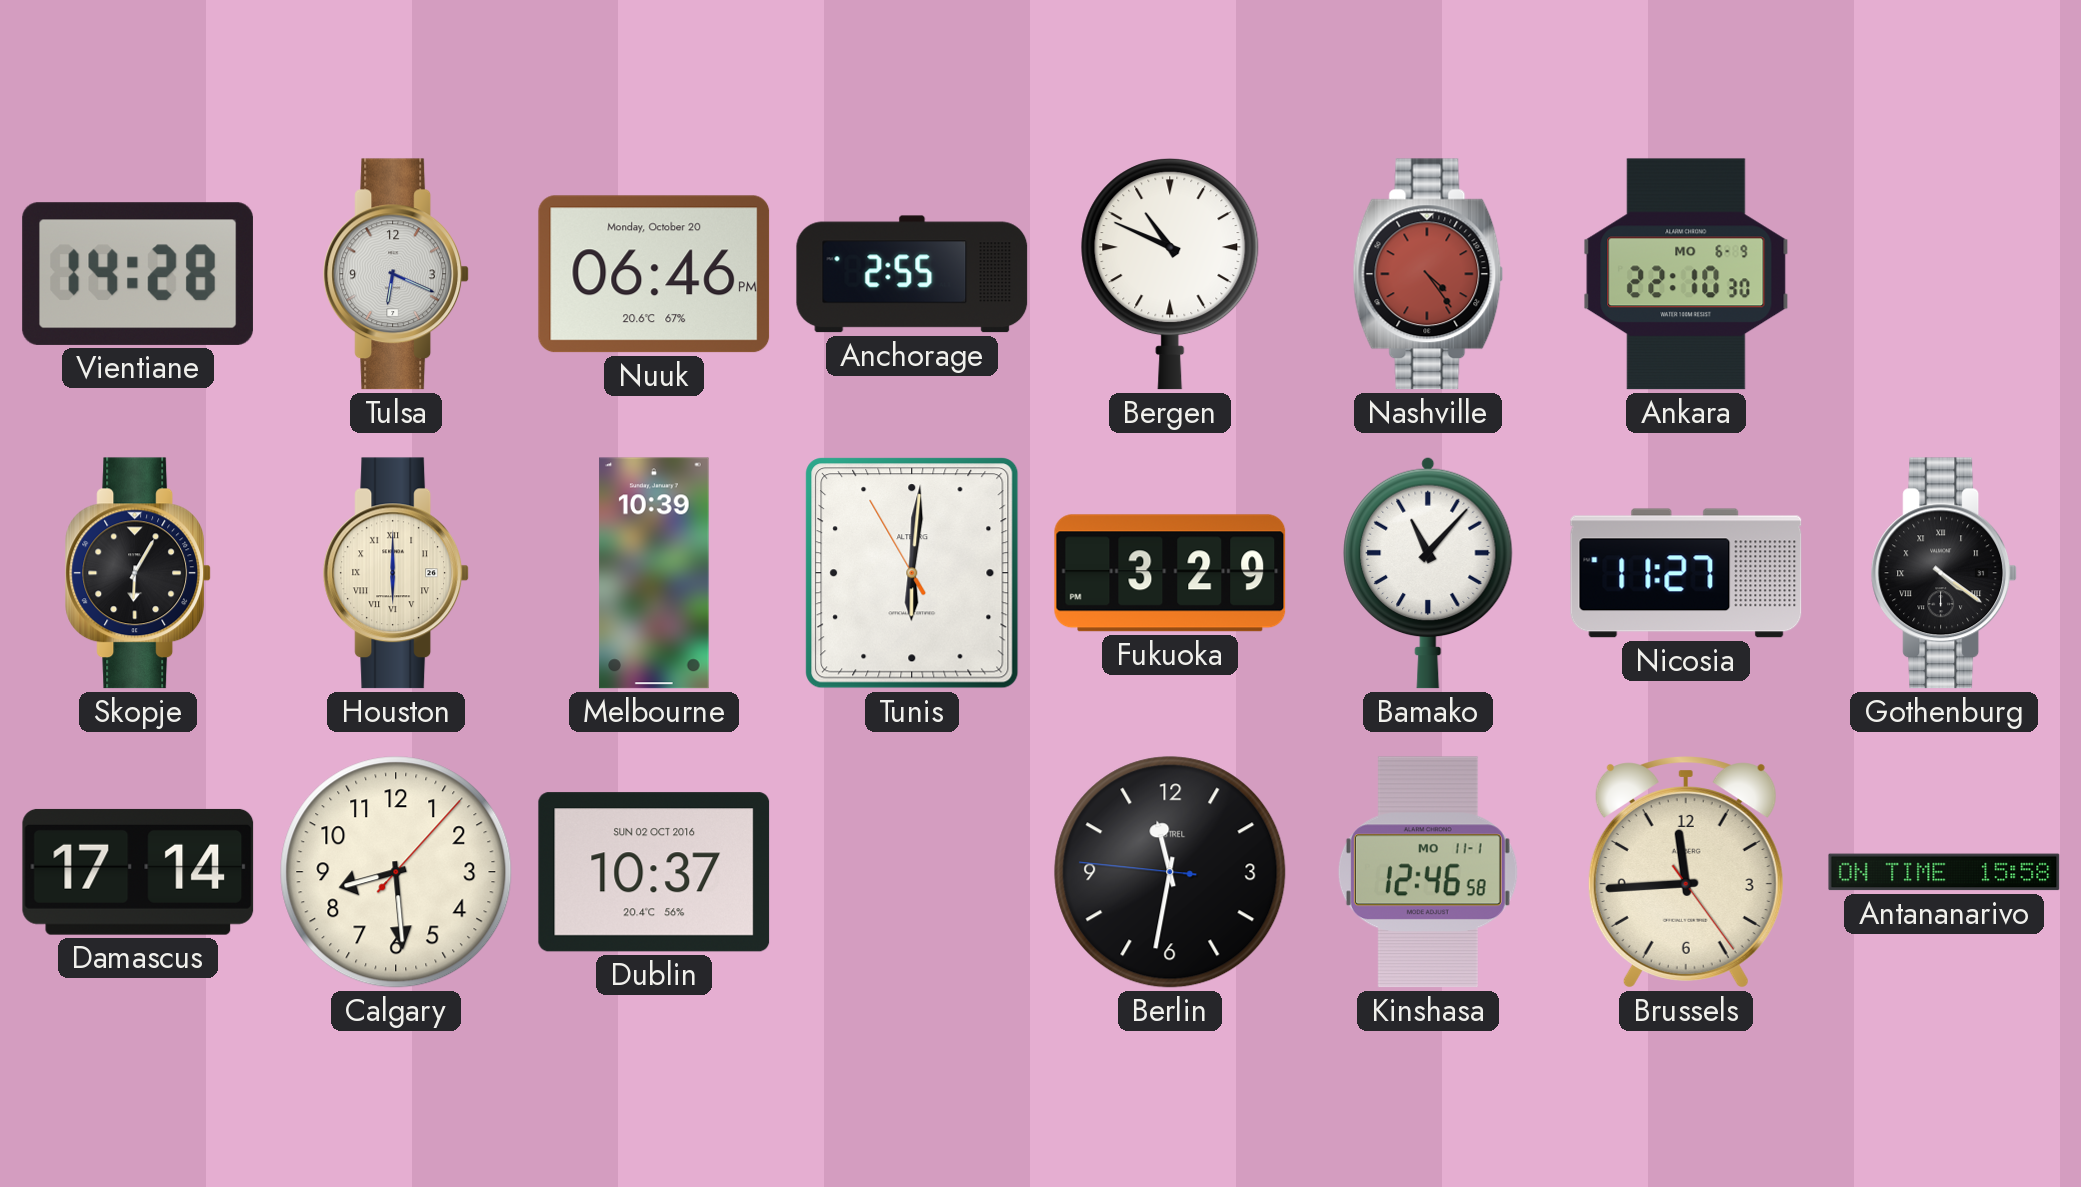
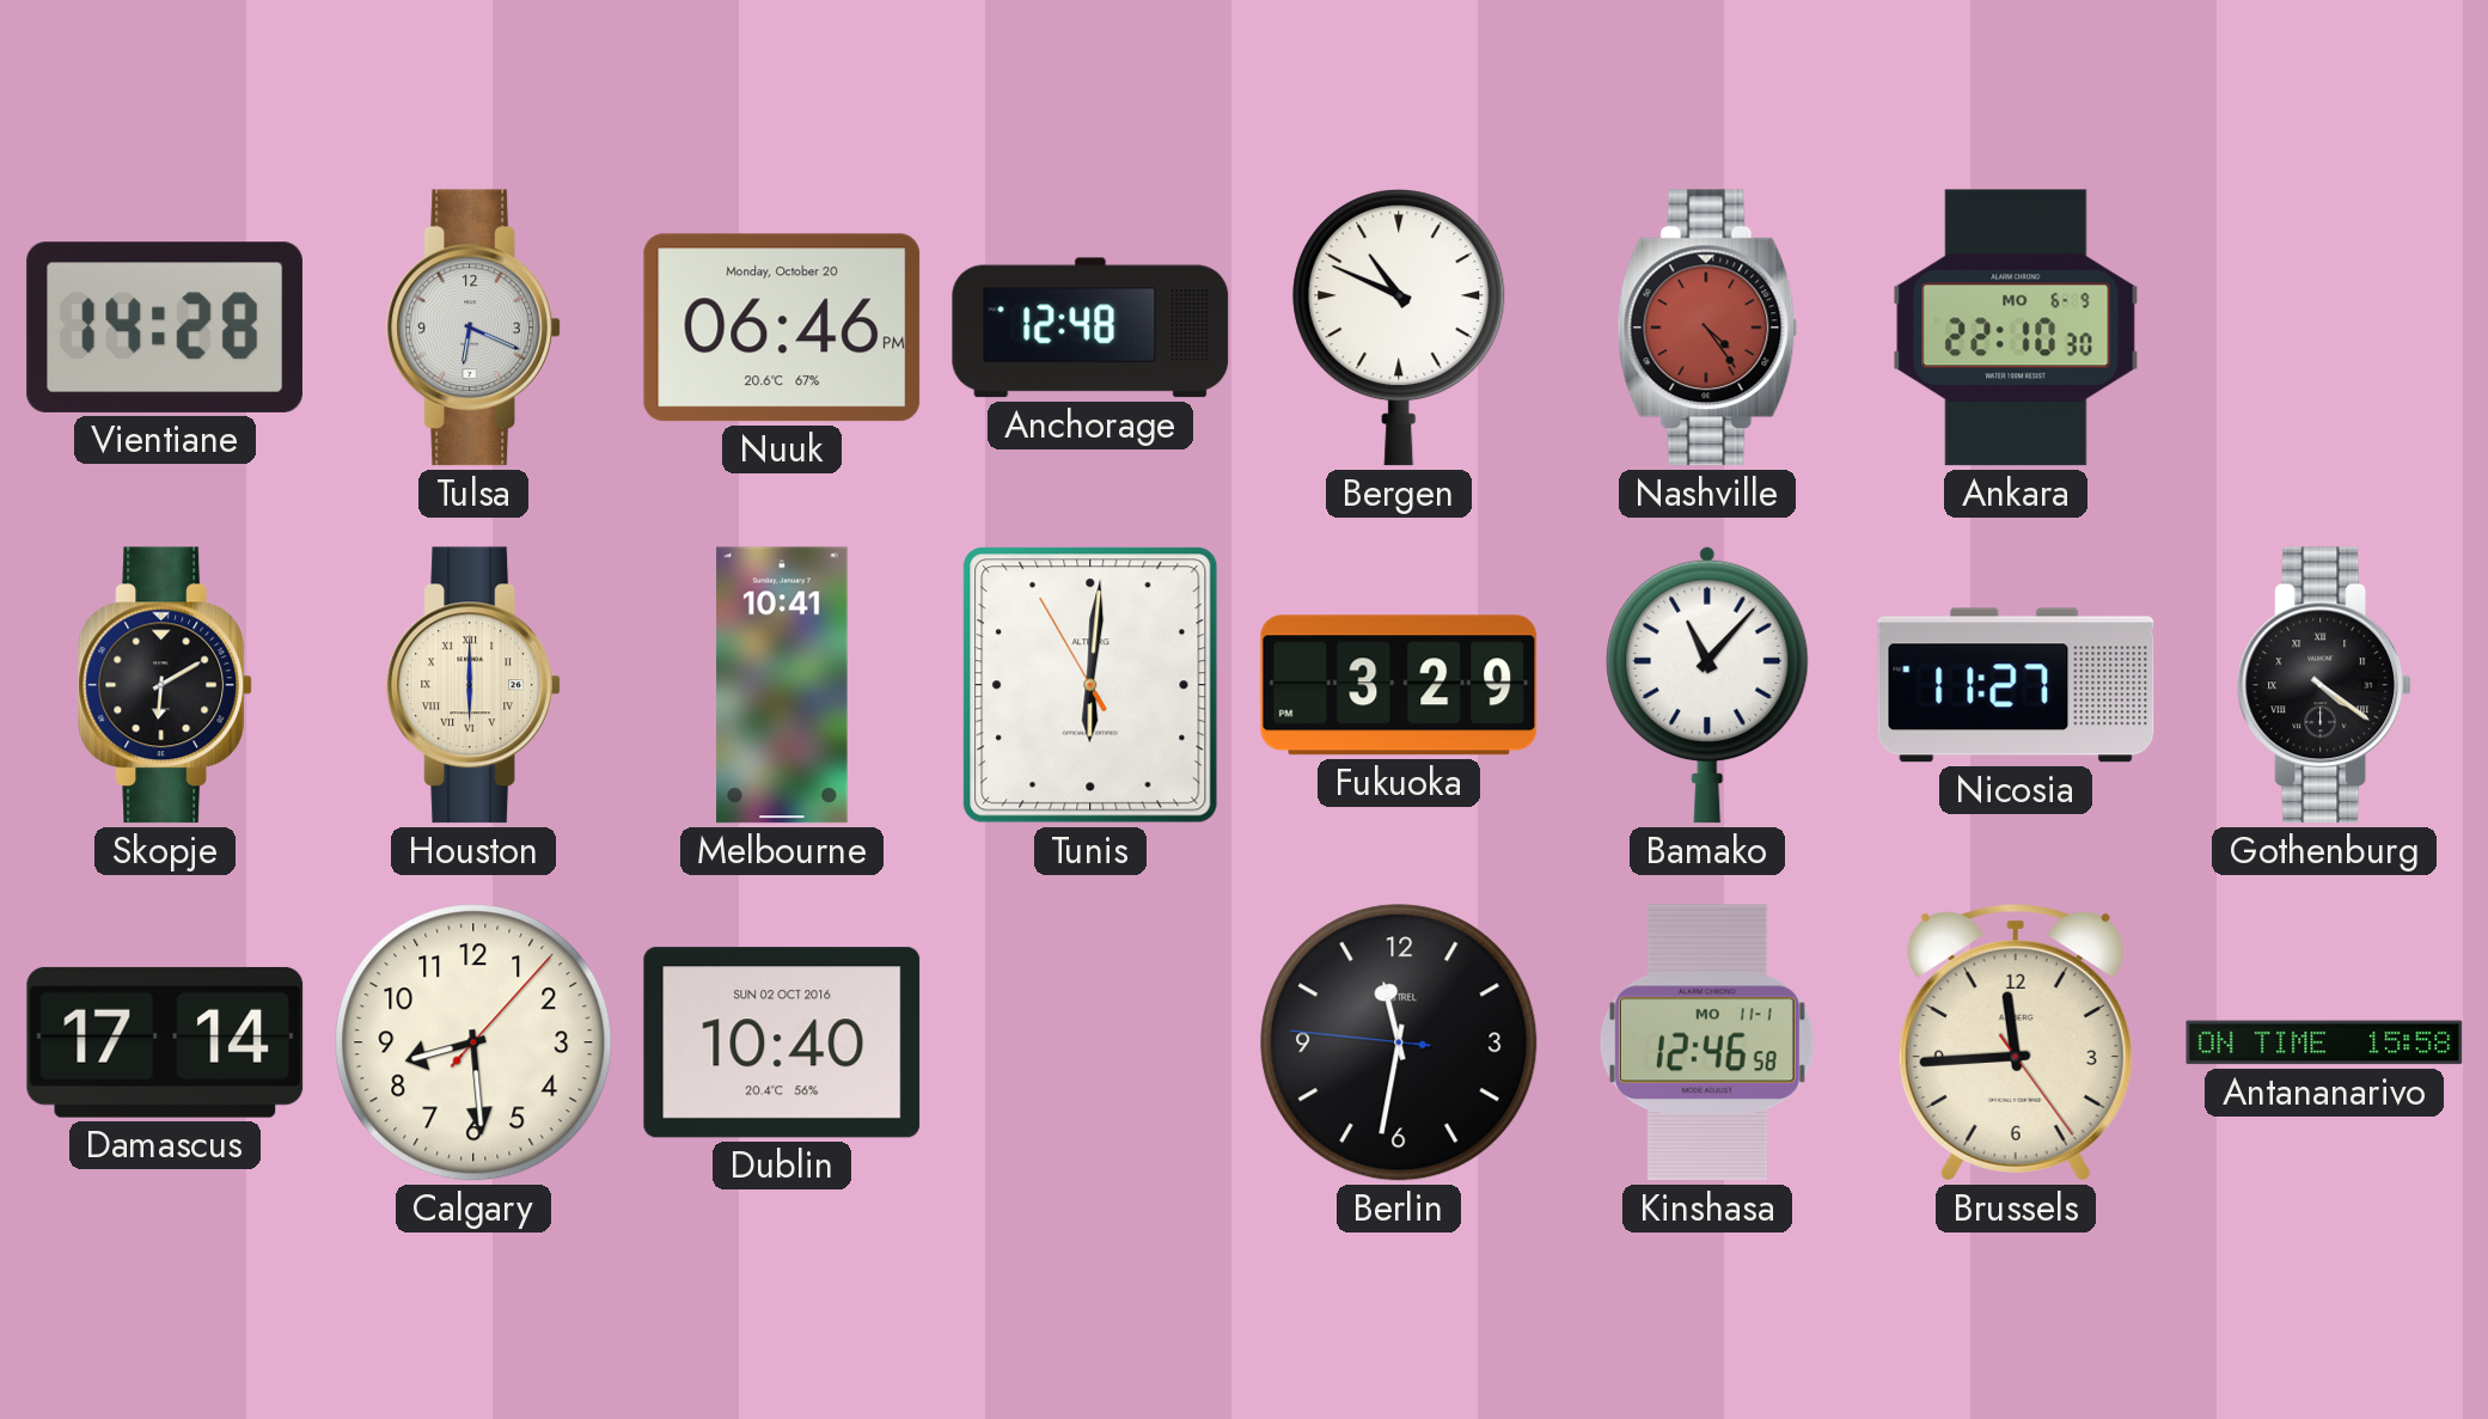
Anchorage: 2:55 -> 12:48 (1090, 328)
Skopje: 6:05 -> 6:10 (166, 685)
Melbourne: 10:39 -> 10:41 (782, 685)
Dublin: 10:37 -> 10:40 (782, 1042)
